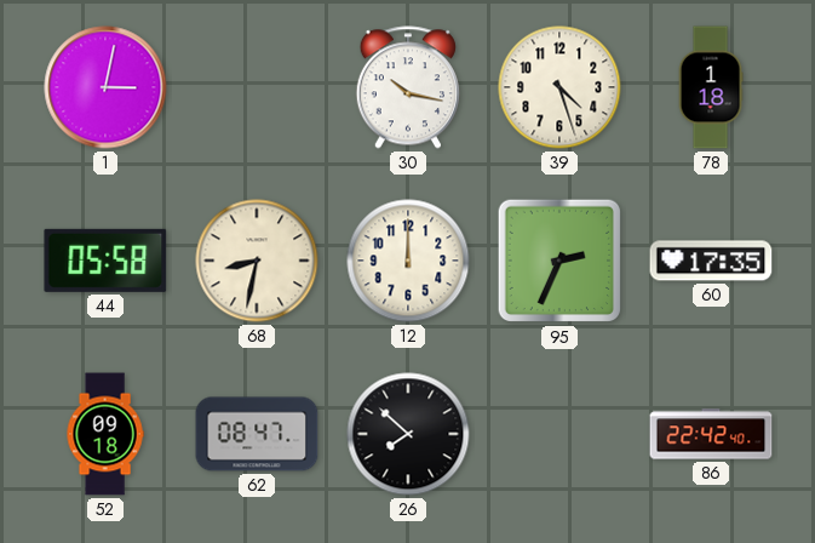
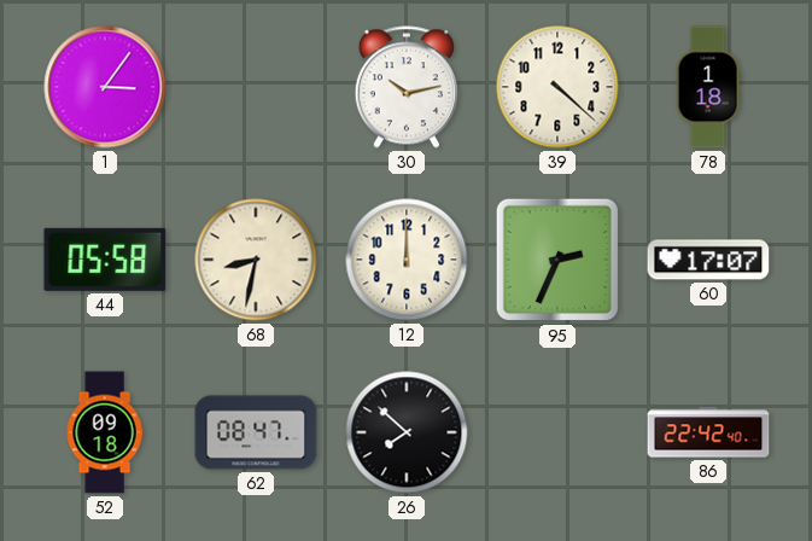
1: 3:02 -> 3:06 (105, 87)
30: 10:17 -> 10:13 (407, 87)
39: 4:27 -> 4:22 (557, 87)
60: 17:35 -> 17:07 (708, 260)
